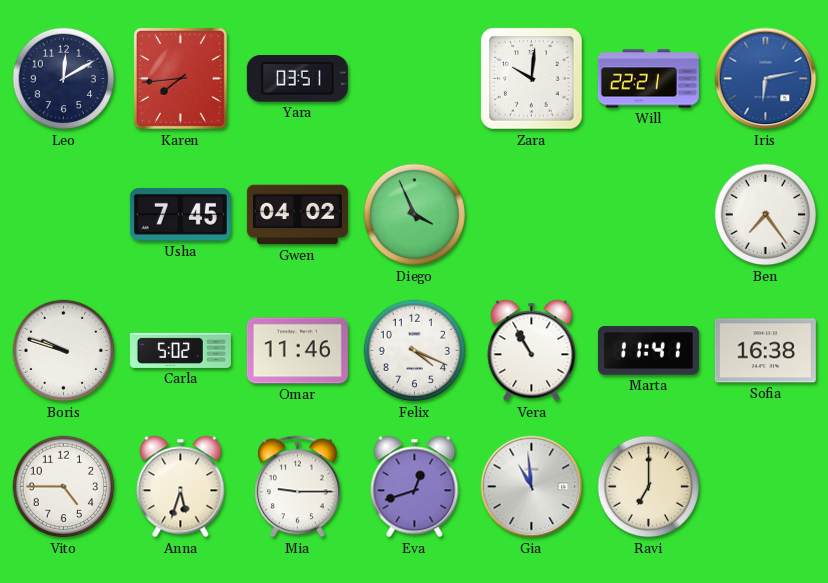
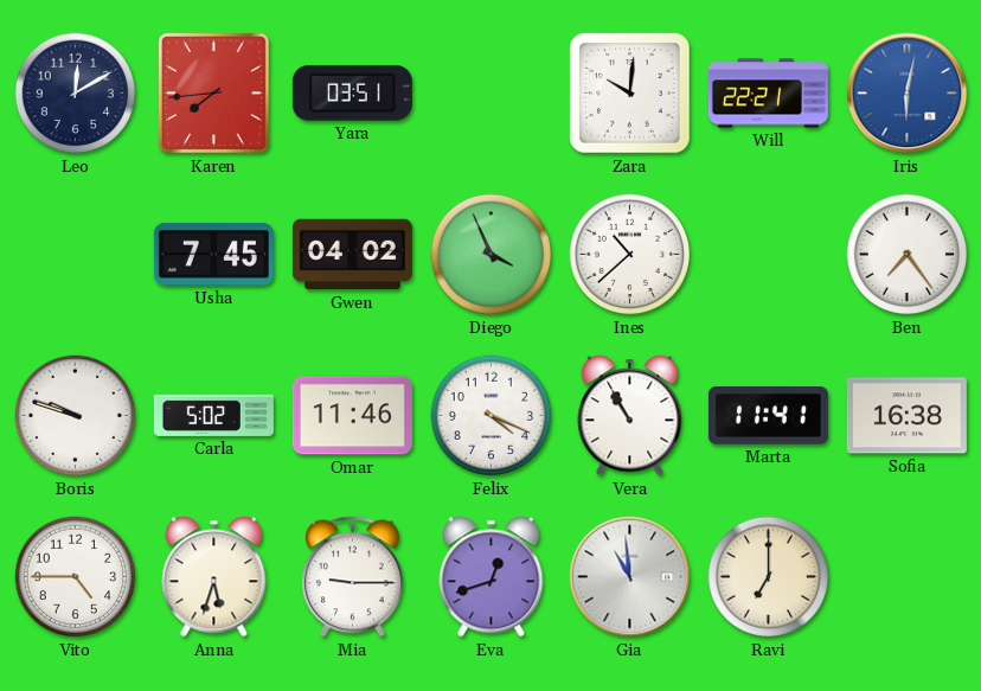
Iris: 6:13 -> 6:02 (908, 94)
Ines: none -> 10:38 (630, 255)
